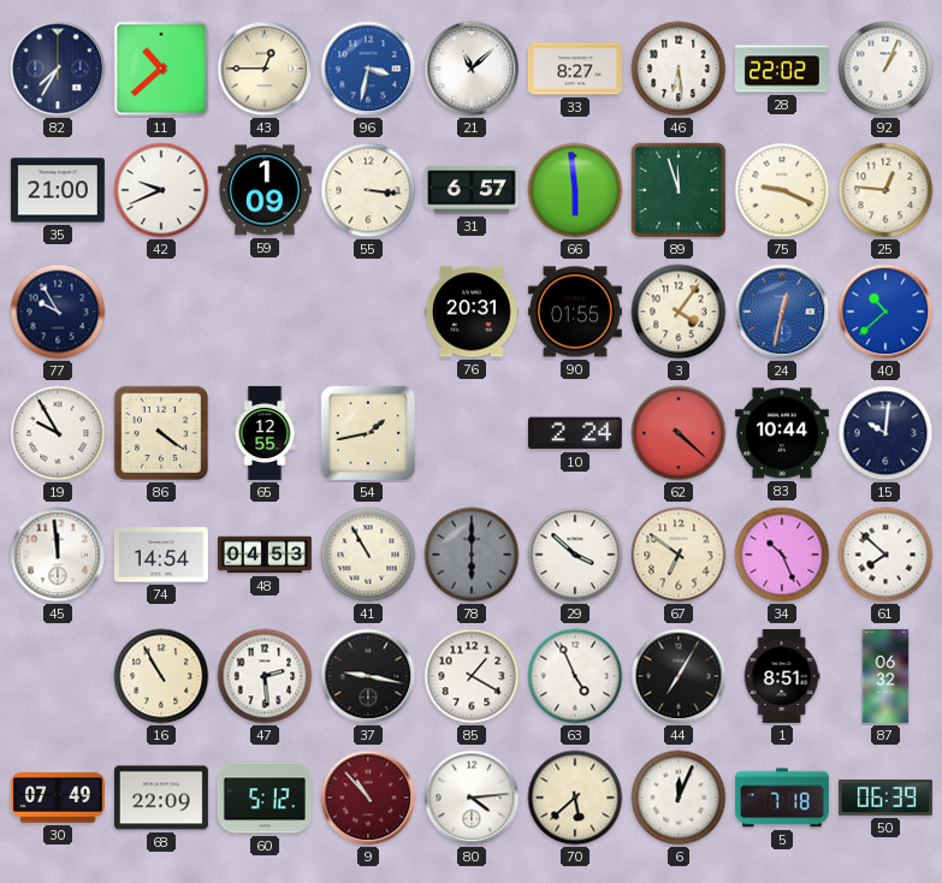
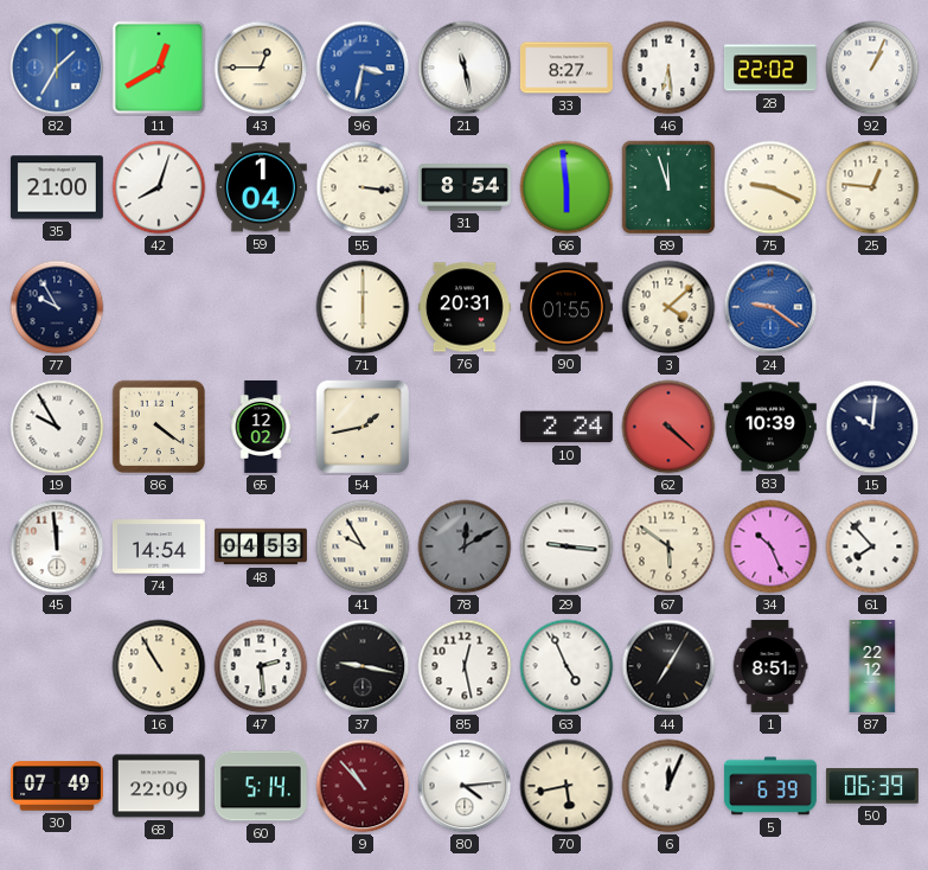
82: 7:35 -> 1:35 (57, 68)
82 dial: navy -> blue (57, 68)
11: 10:38 -> 12:40 (159, 68)
21: 11:08 -> 11:28 (465, 68)
42: 9:41 -> 8:03 (159, 187)
59: 1:09 -> 1:04 (261, 187)
31: 6:57 -> 8:54 (465, 187)
71: none -> 6:00 (363, 307)
3: 4:06 -> 4:08 (668, 307)
24: 12:32 -> 9:21 (770, 307)
40: 10:38 -> none (885, 312)
65: 12:55 -> 12:02 (261, 427)
83: 10:44 -> 10:39 (770, 427)
41: 10:55 -> 9:55 (363, 546)
78: 6:00 -> 12:10 (465, 546)
29: 3:52 -> 9:16 (567, 546)
67: 6:51 -> 5:51 (668, 546)
61: 7:52 -> 7:53 (872, 546)
85: 1:20 -> 12:28 (465, 666)
87: 06:32 -> 22:12 (872, 666)
60: 5:12 -> 5:14 (261, 786)
70: 5:38 -> 5:43 (567, 786)
5: 7:18 -> 6:39 (770, 786)
